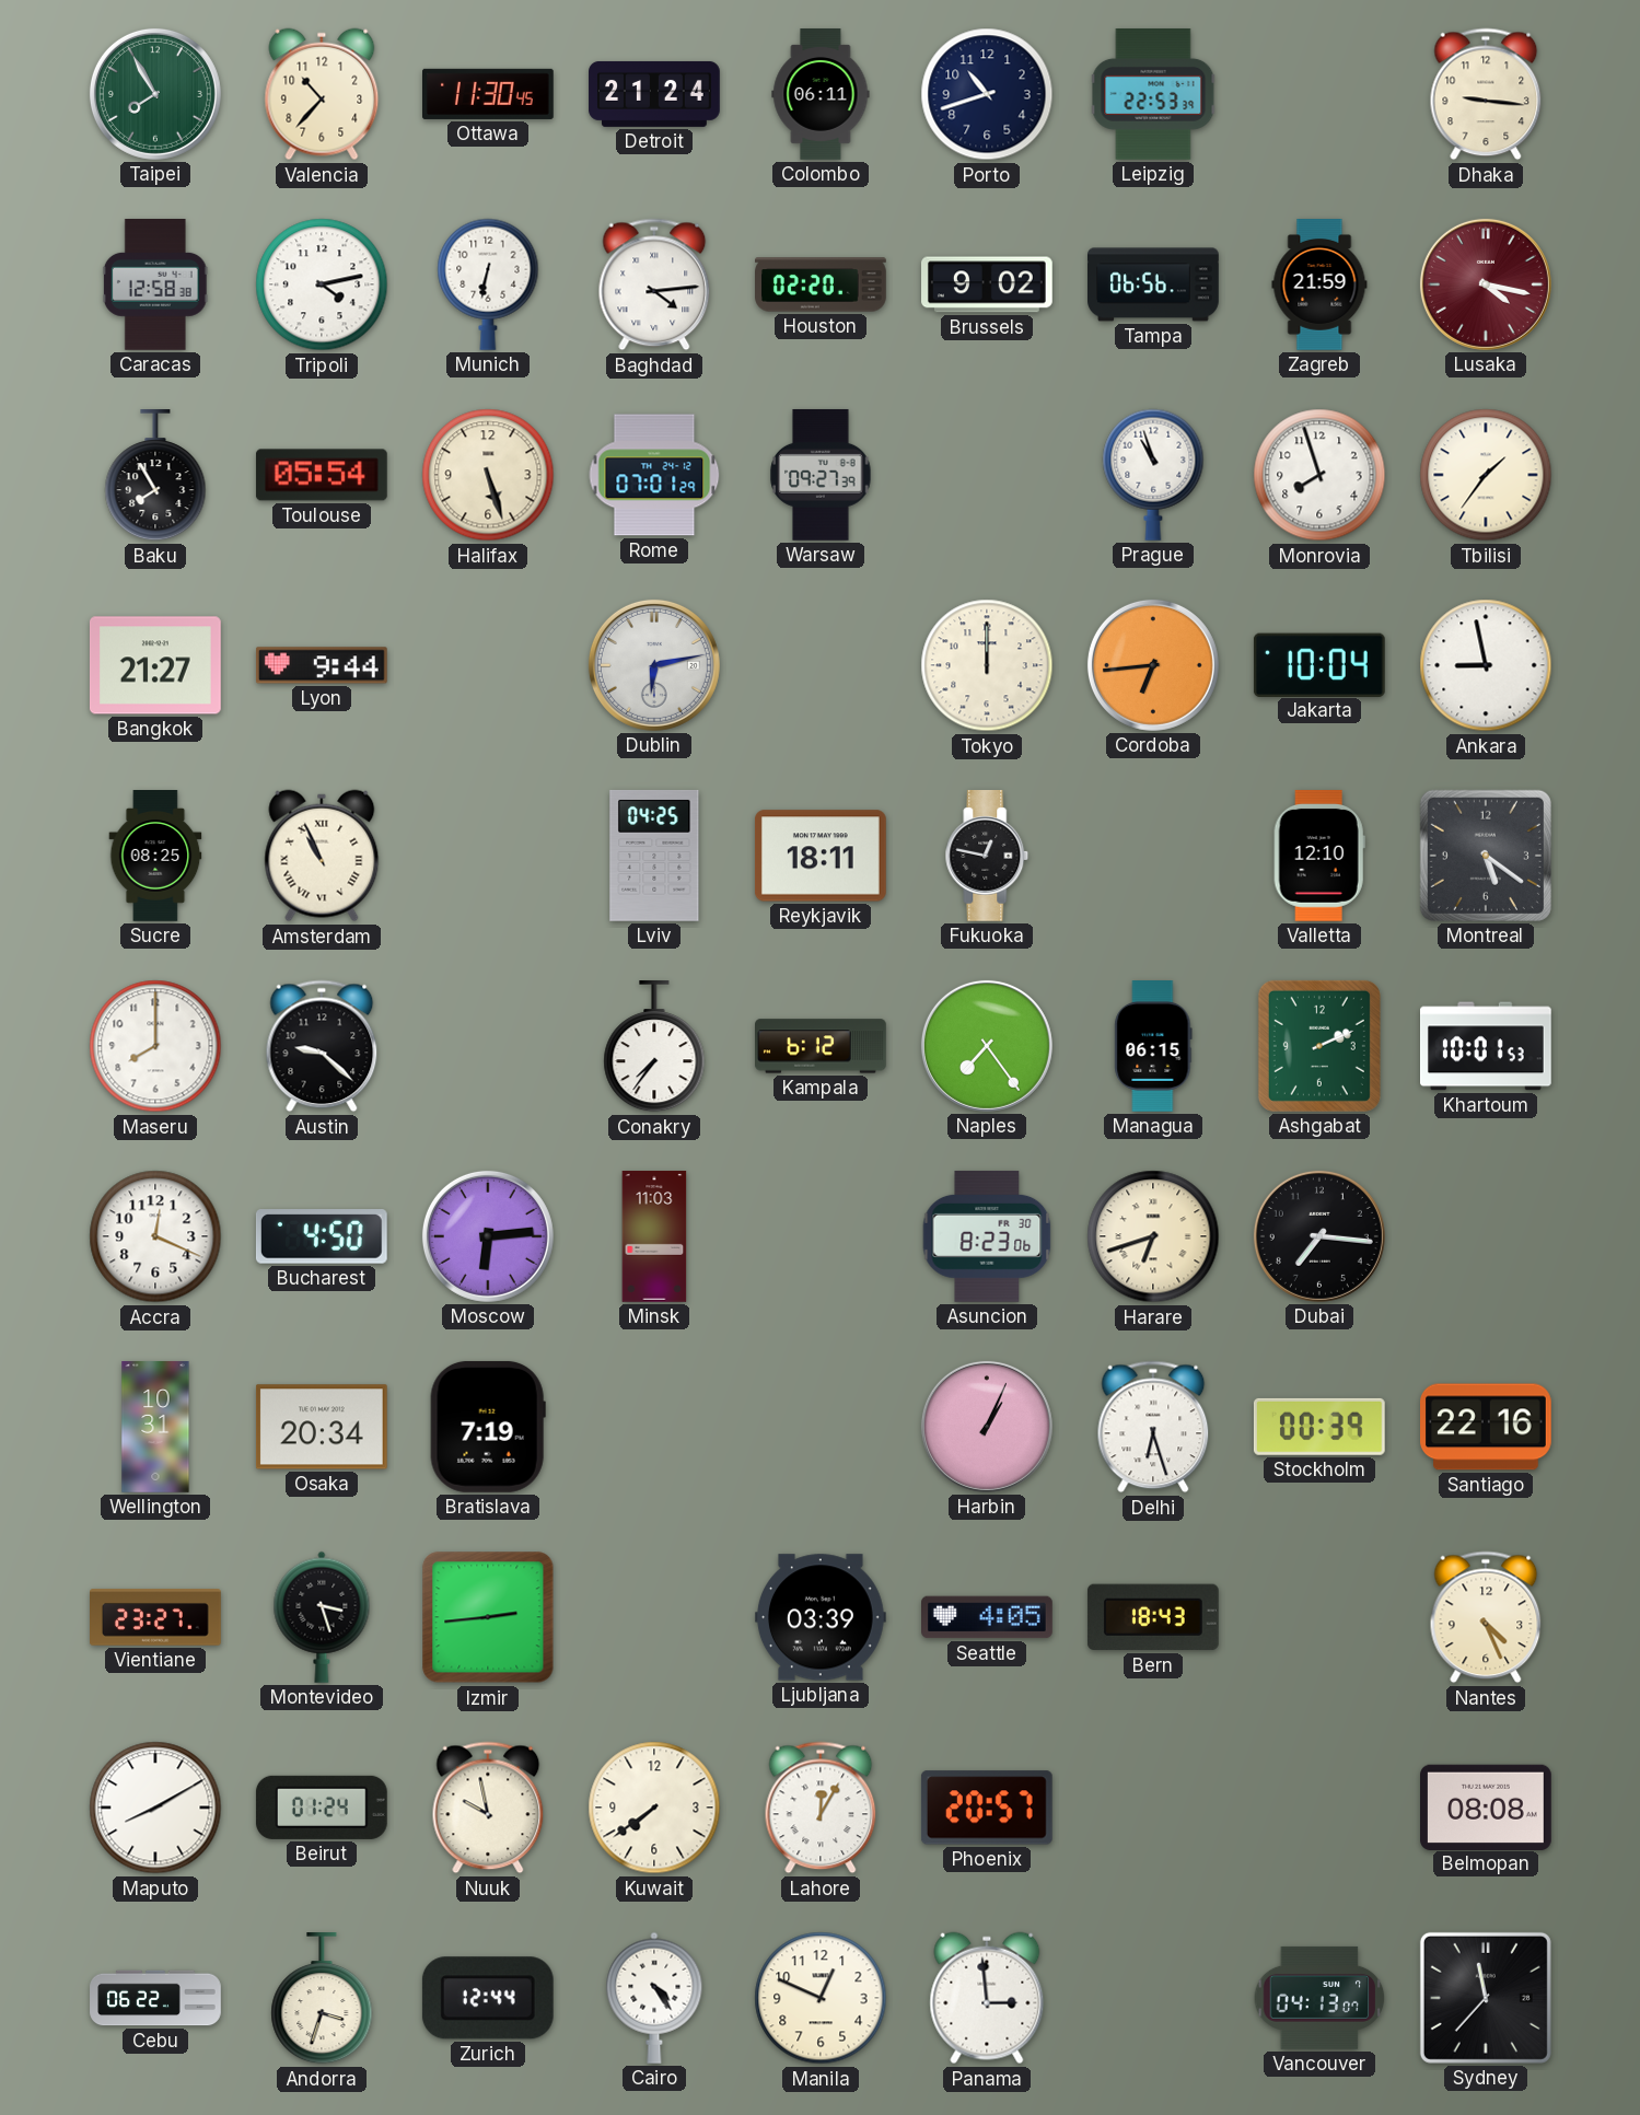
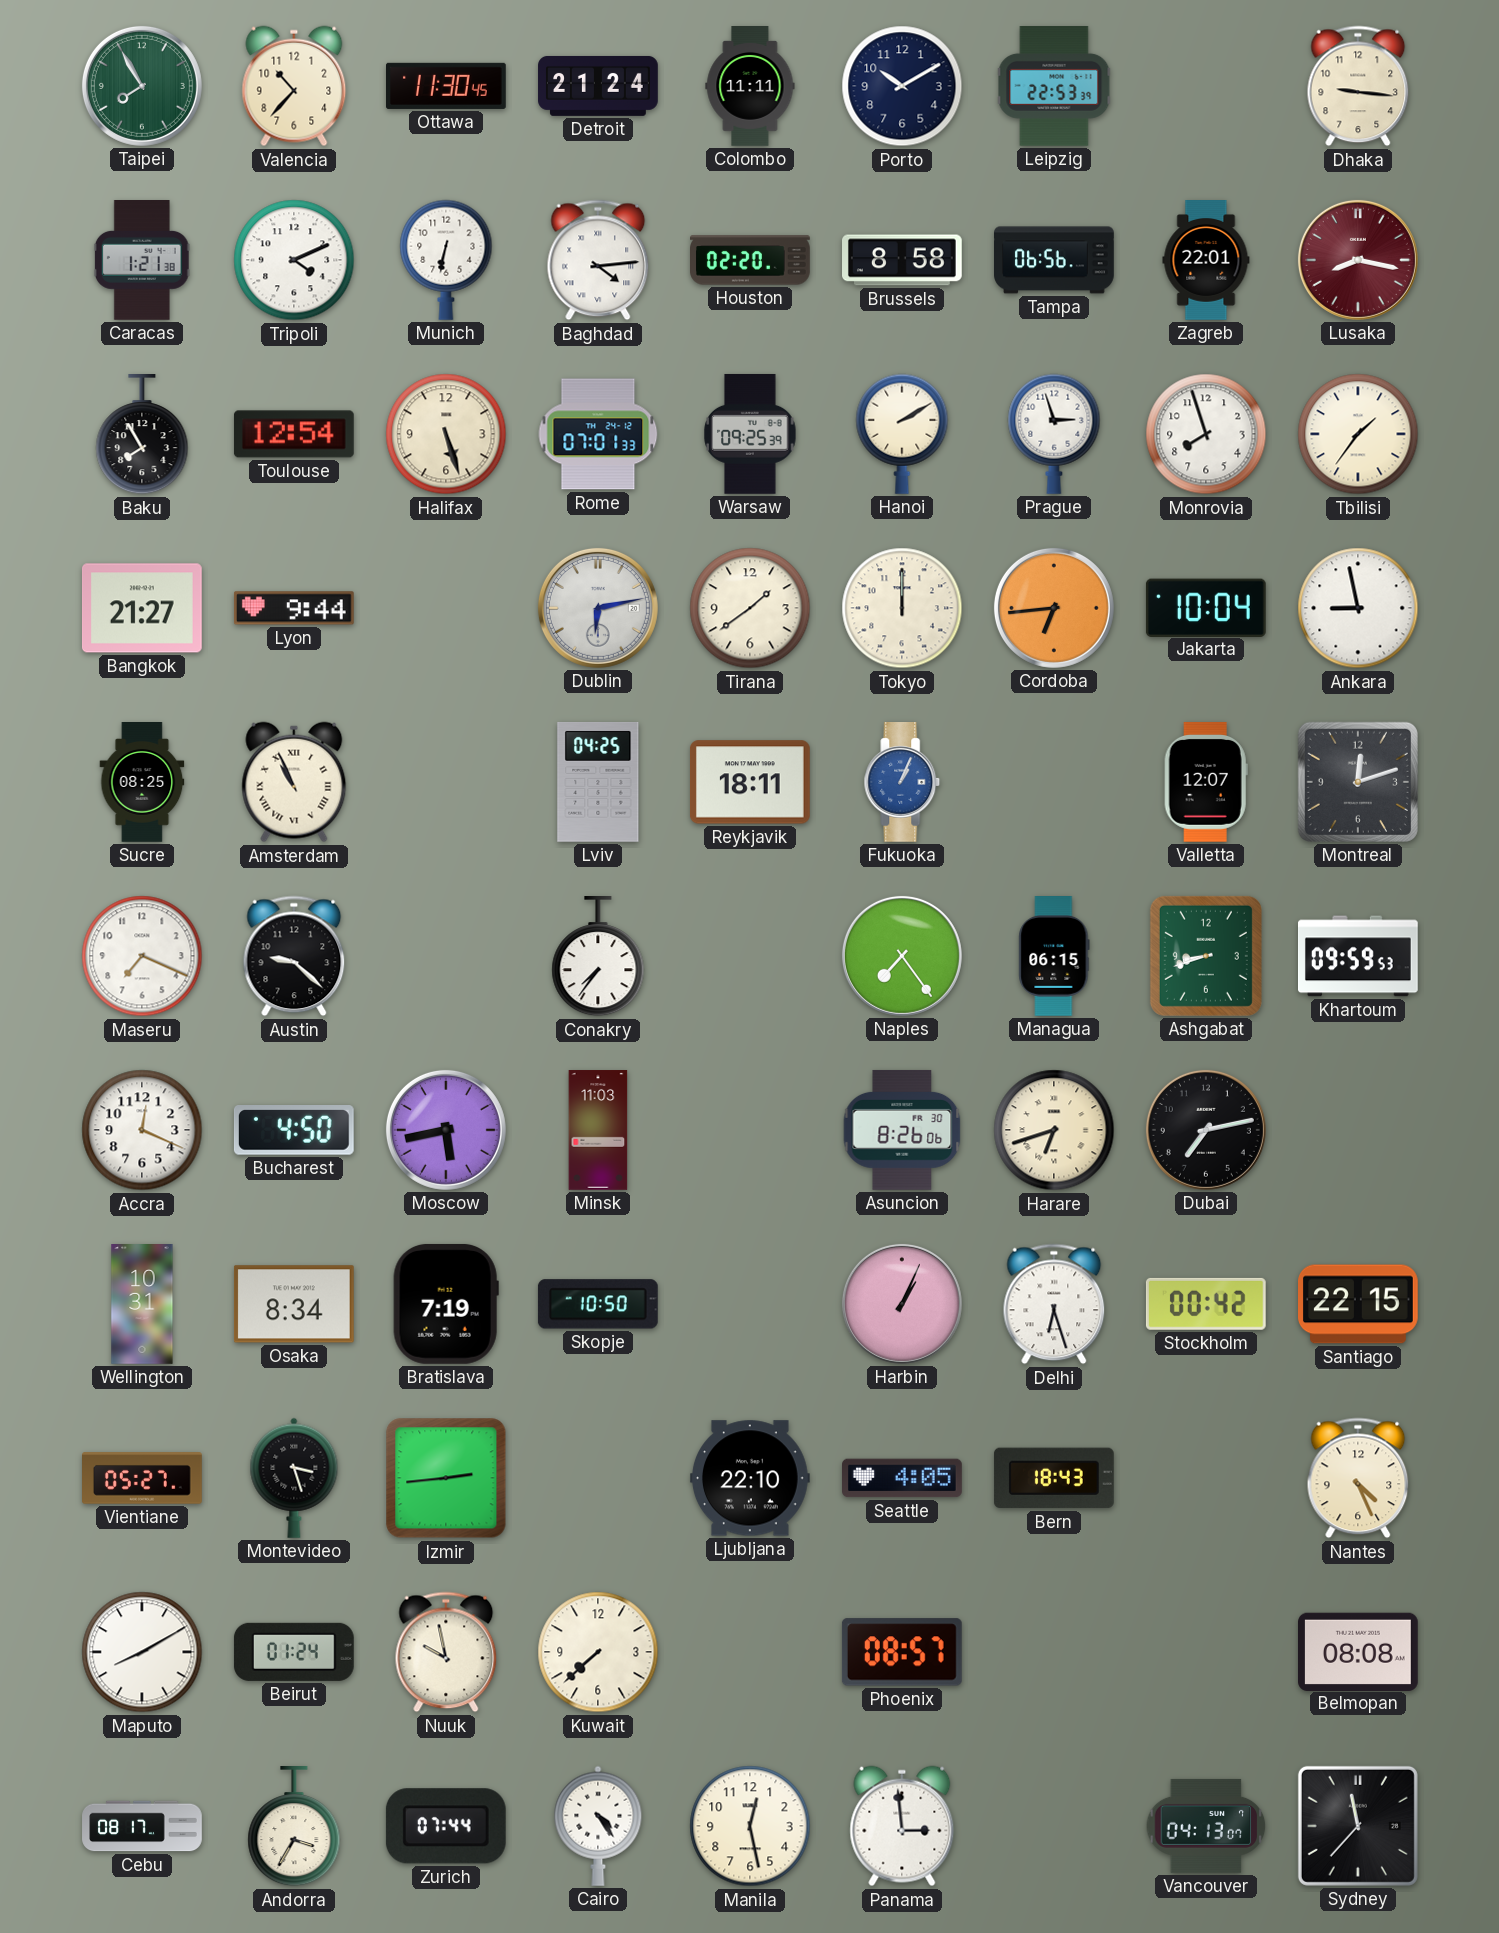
Colombo: 06:11 -> 11:11 (750, 87)
Porto: 10:42 -> 10:10 (902, 86)
Caracas: 12:58 -> 1:21 (142, 261)
Tripoli: 4:13 -> 4:11 (294, 260)
Brussels: 9:02 -> 8:58 (903, 260)
Zagreb: 21:59 -> 22:01 (1206, 261)
Lusaka: 4:17 -> 8:17 (1358, 260)
Toulouse: 05:54 -> 12:54 (294, 434)
Rome: 07:01:29 -> 07:01:33 (598, 434)
Warsaw: 09:27 -> 09:25 (750, 434)
Hanoi: none -> 2:10 (902, 434)
Prague: 10:57 -> 2:57 (1054, 434)
Tirana: none -> 1:39 (750, 608)
Fukuoka: 12:47 -> 1:04 (902, 783)
Fukuoka dial: black -> blue (902, 783)
Valletta: 12:10 -> 12:07 (1206, 782)
Montreal: 5:21 -> 12:12 (1358, 782)
Maseru: 8:00 -> 7:19 (142, 956)
Kampala: 6:12 -> none (822, 1046)
Ashgabat: 2:11 -> 8:42 (1206, 956)
Khartoum: 10:01 -> 09:59 (1359, 956)
Moscow: 6:14 -> 5:43 (446, 1130)
Asuncion: 8:23 -> 8:26 (902, 1130)
Dubai: 7:16 -> 7:13 (1206, 1130)
Osaka: 20:34 -> 8:34 (294, 1304)
Skopje: none -> 10:50 (598, 1304)
Stockholm: 00:39 -> 00:42 (1206, 1304)
Santiago: 22:16 -> 22:15 (1359, 1304)
Vientiane: 23:27 -> 05:27 (143, 1478)
Ljubljana: 03:39 -> 22:10 (750, 1478)
Kuwait: 7:39 -> 7:38 (598, 1652)
Lahore: 12:05 -> none (821, 1808)
Phoenix: 20:57 -> 08:57 (902, 1652)
Cebu: 06:22 -> 08:17 (142, 1826)
Andorra: 3:33 -> 3:35 (294, 1827)
Zurich: 12:44 -> 07:44 (446, 1826)
Manila: 12:49 -> 12:28 (750, 1826)
